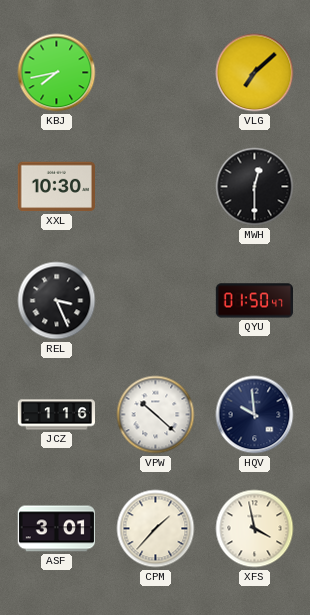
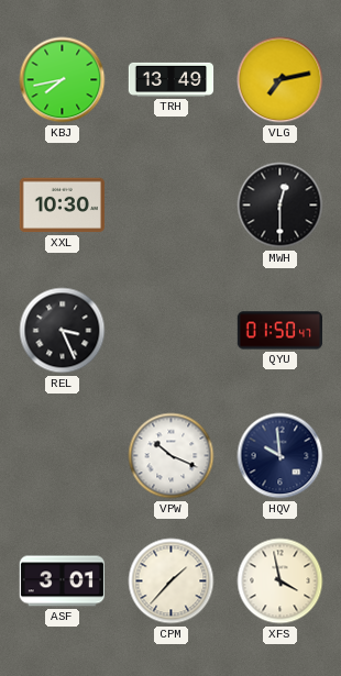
TRH: none -> 13:49 (172, 79)
VLG: 7:08 -> 7:13 (280, 80)
JCZ: 1:16 -> none (57, 415)
VPW: 10:22 -> 10:19 (172, 456)
